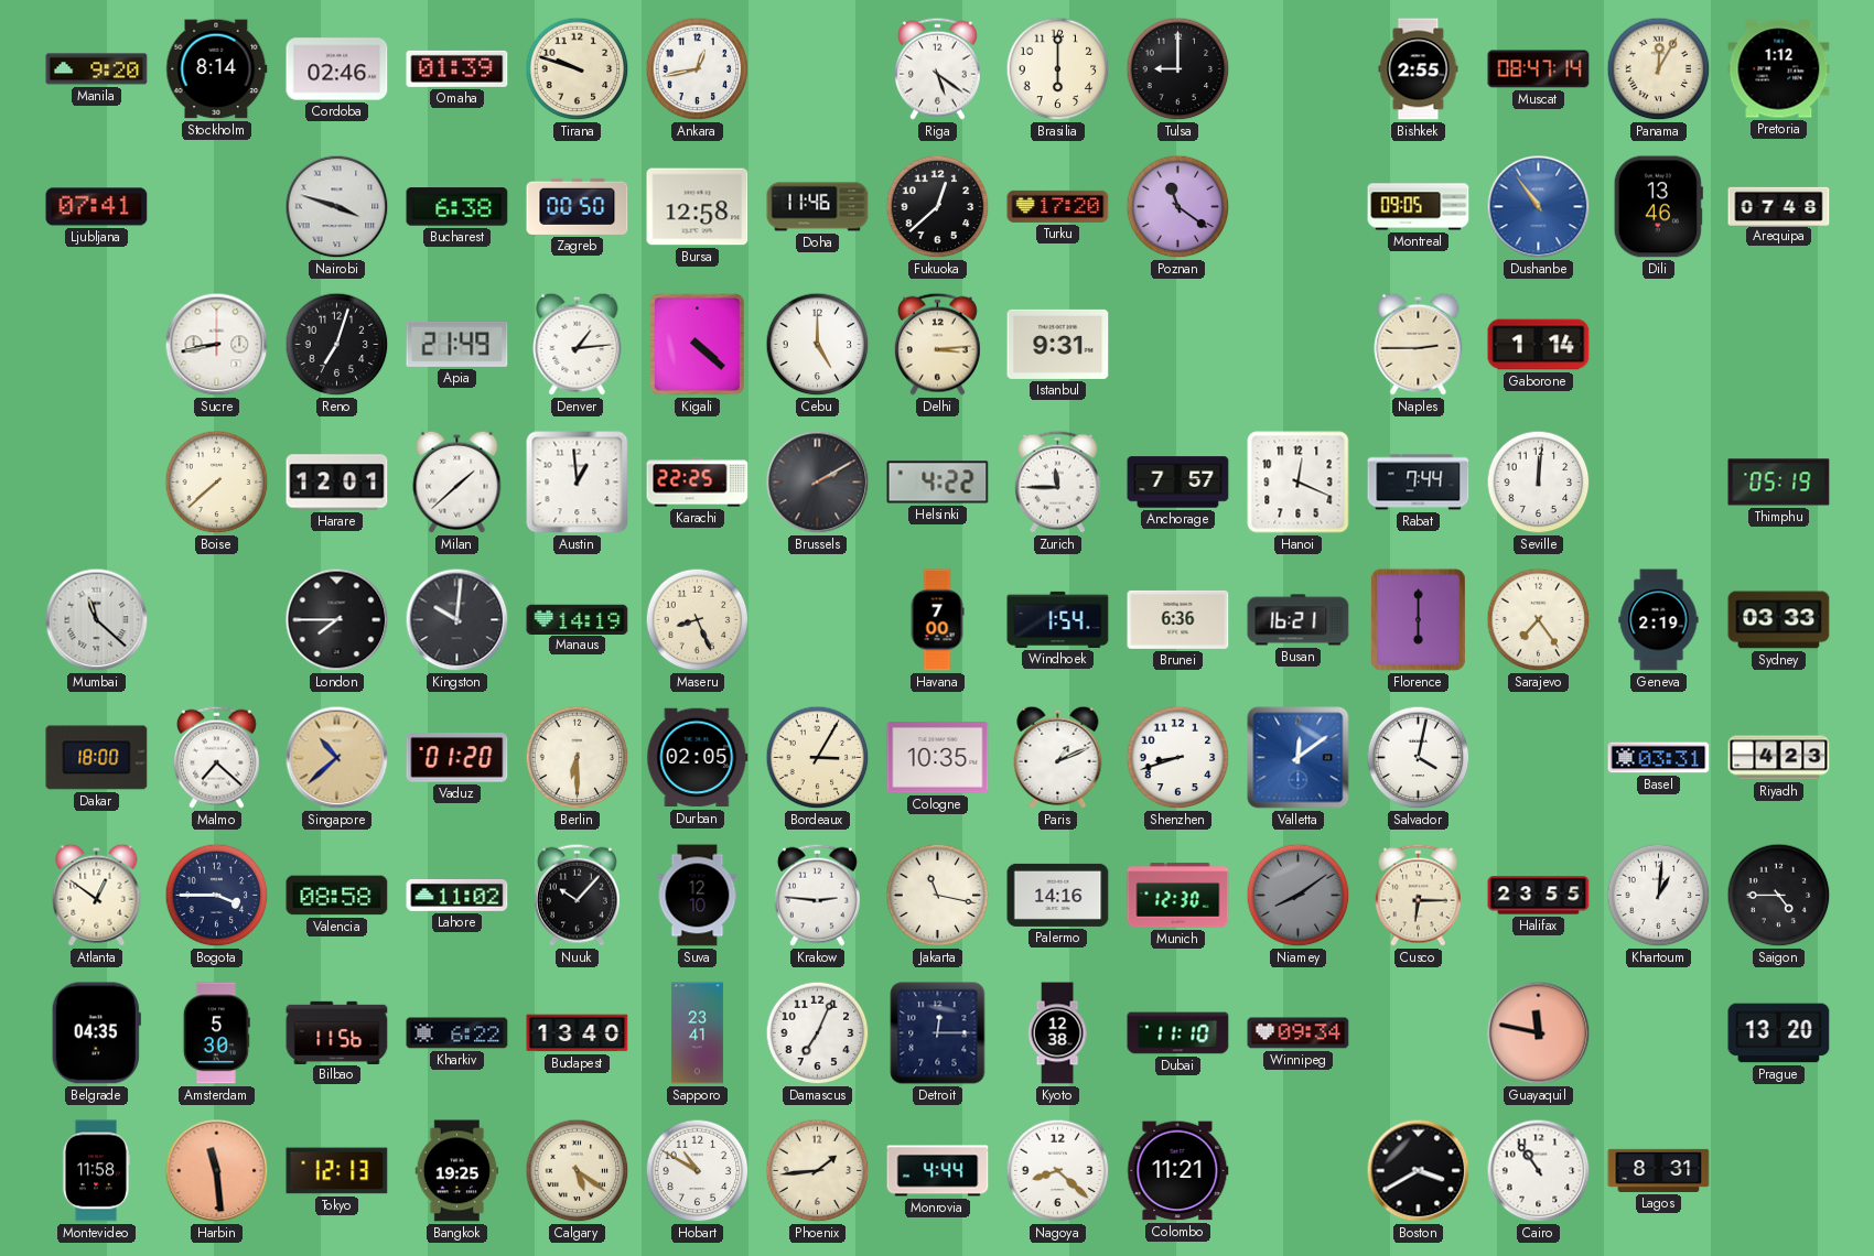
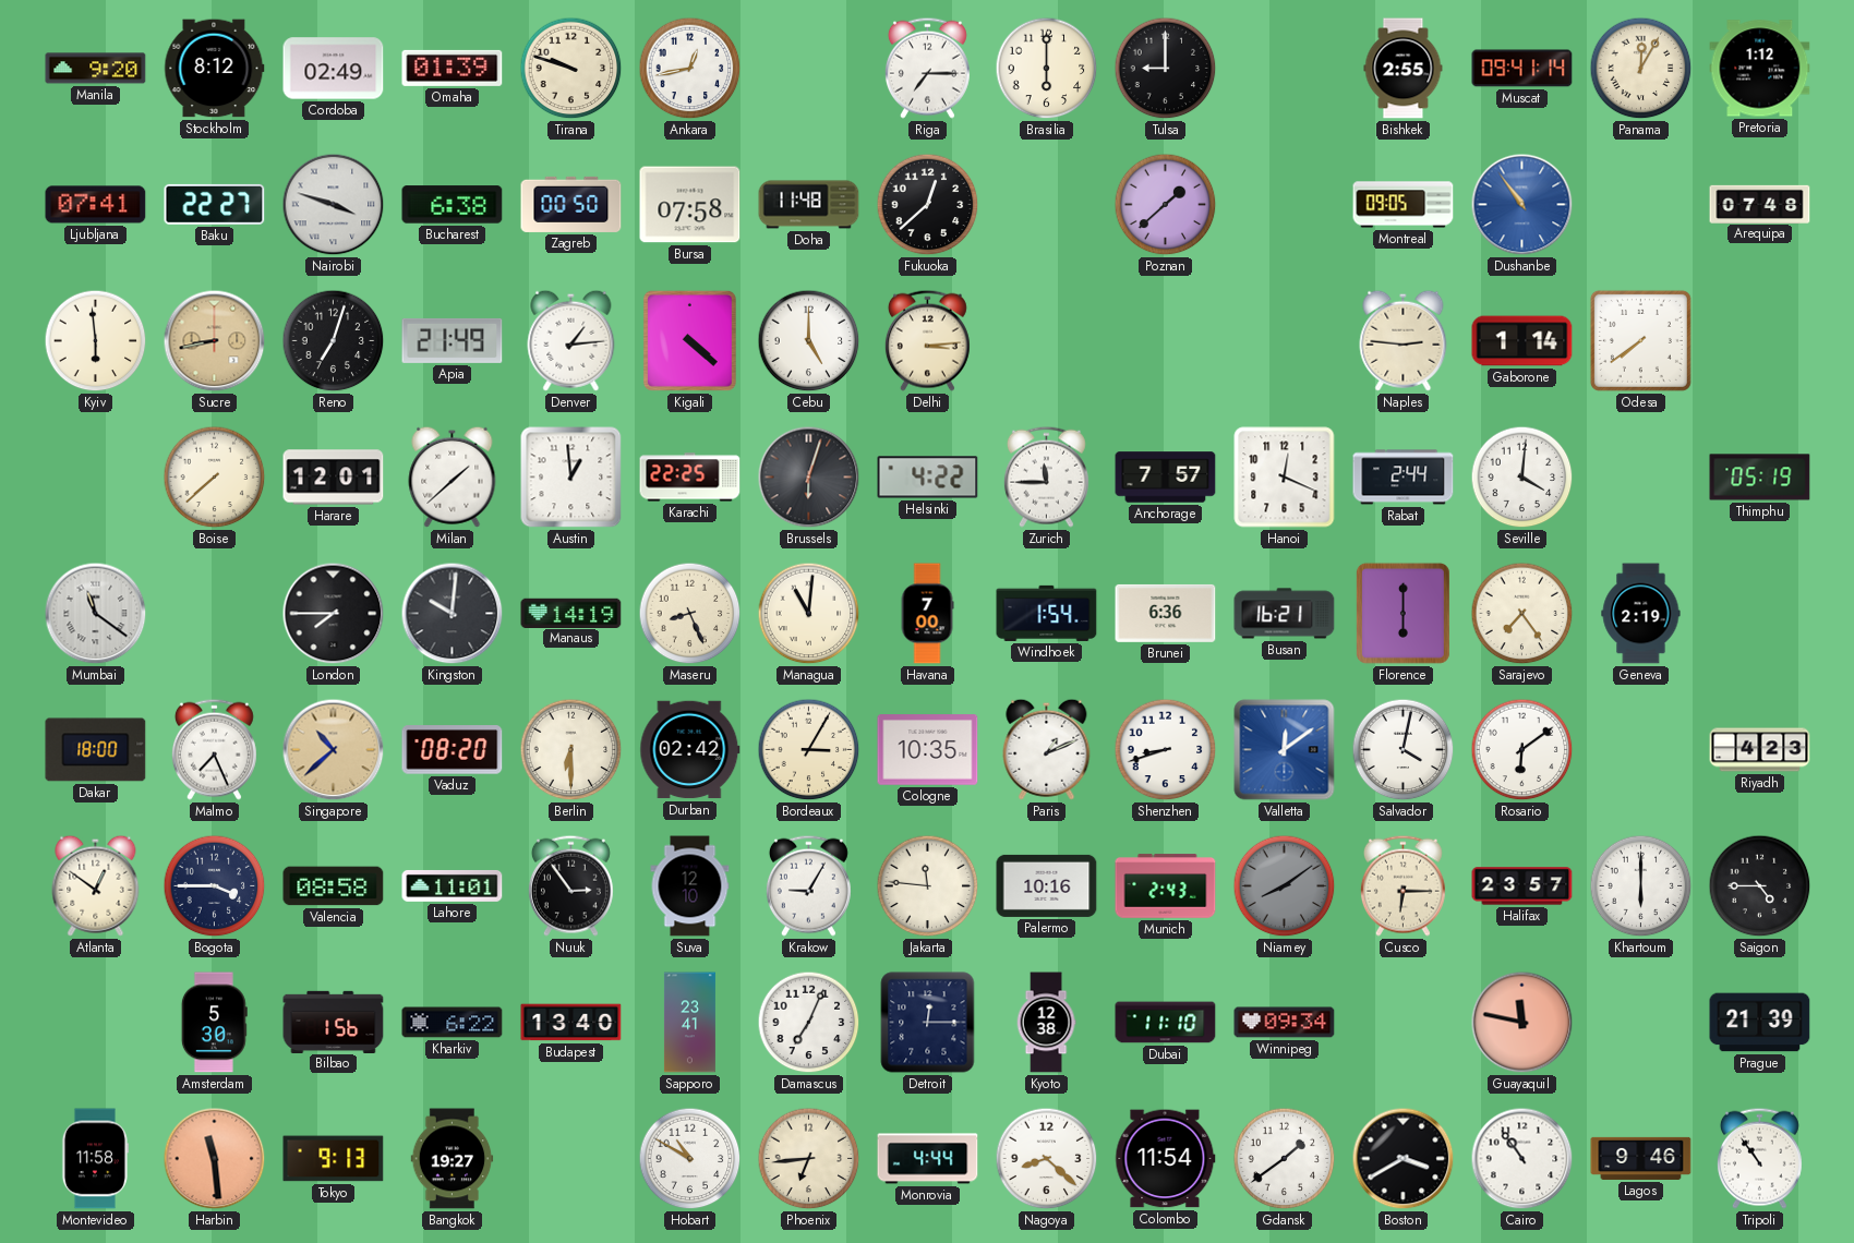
Stockholm: 8:14 -> 8:12 (215, 69)
Cordoba: 02:46 -> 02:49 (334, 69)
Riga: 5:21 -> 7:15 (927, 68)
Muscat: 08:47 -> 09:41 (1522, 69)
Baku: none -> 22:27 (215, 204)
Bursa: 12:58 -> 07:58 (690, 205)
Doha: 11:46 -> 11:48 (809, 205)
Turku: 17:20 -> none (1058, 206)
Poznan: 11:21 -> 1:38 (1166, 205)
Dili: 13:46 -> none (1658, 207)
Kyiv: none -> 5:59 (96, 341)
Sucre dial: white -> champagne (215, 341)
Istanbul: 9:31 -> none (1058, 344)
Naples: 2:45 -> 2:46 (1404, 340)
Odesa: none -> 7:39 (1640, 340)
Brussels: 2:10 -> 6:03 (809, 478)
Rabat: 7:44 -> 2:44 (1404, 478)
Seville: 12:01 -> 4:01 (1522, 478)
Mumbai: 11:22 -> 11:21 (96, 614)
Managua: none -> 11:01 (809, 614)
Sydney: 03:33 -> none (1779, 620)
Malmo: 7:22 -> 7:26 (214, 749)
Vaduz: 01:20 -> 08:20 (453, 750)
Durban: 02:05 -> 02:42 (690, 750)
Rosario: none -> 6:09 (1522, 750)
Basel: 03:31 -> none (1659, 758)
Lahore: 11:02 -> 11:01 (453, 885)
Nuuk: 10:07 -> 2:54 (570, 885)
Krakow: 2:46 -> 9:05 (808, 885)
Jakarta: 11:17 -> 11:46 (928, 886)
Palermo: 14:16 -> 10:16 (1047, 885)
Munich: 12:30 -> 2:43 (1166, 886)
Halifax: 23:55 -> 23:57 (1522, 886)
Khartoum: 1:01 -> 6:00 (1641, 886)
Belgrade: 04:35 -> none (96, 1033)
Bilbao: 11:56 -> 1:56 (334, 1022)
Prague: 13:20 -> 21:39 (1760, 1023)
Tokyo: 12:13 -> 9:13 (334, 1159)
Bangkok: 19:25 -> 19:27 (453, 1159)
Calgary: 5:21 -> none (578, 1171)
Phoenix: 1:44 -> 6:44 (809, 1159)
Colombo: 11:21 -> 11:54 (1166, 1159)
Gdansk: none -> 1:39 (1285, 1159)
Lagos: 8:31 -> 9:46 (1641, 1158)
Tripoli: none -> 10:54 (1759, 1158)
